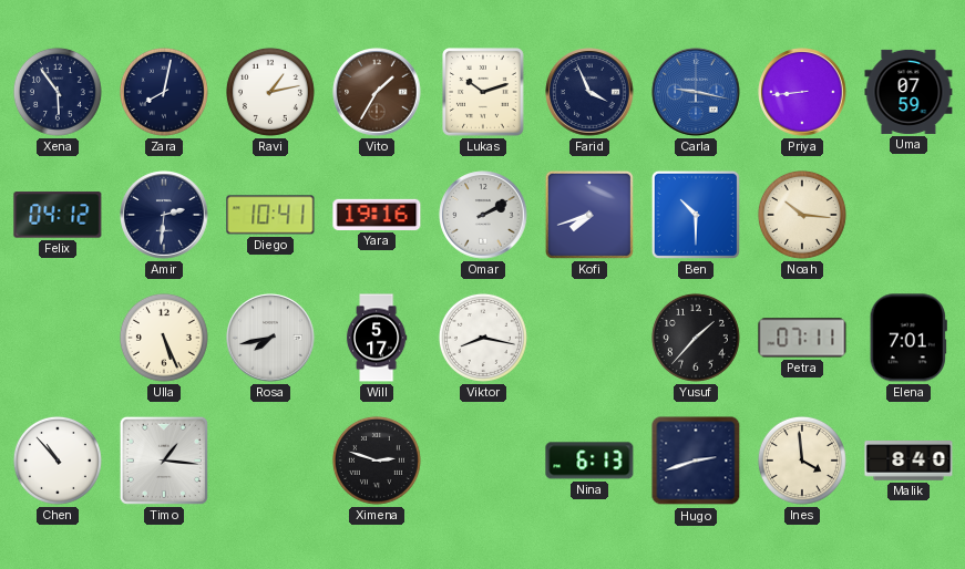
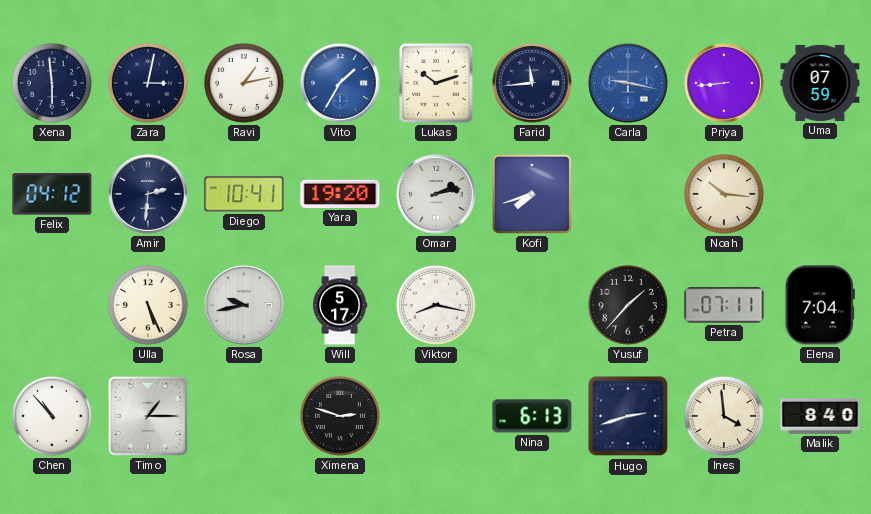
Xena: 5:54 -> 5:59 (52, 83)
Zara: 8:02 -> 3:02 (148, 83)
Vito dial: brown -> blue (340, 83)
Farid: 3:56 -> 11:44 (532, 83)
Yara: 19:16 -> 19:20 (340, 194)
Omar: 2:10 -> 2:13 (436, 194)
Ben: 10:30 -> none (696, 215)
Rosa: 7:43 -> 9:43 (244, 305)
Elena: 7:01 -> 7:04 (820, 305)
Timo: 1:16 -> 1:15 (148, 416)
